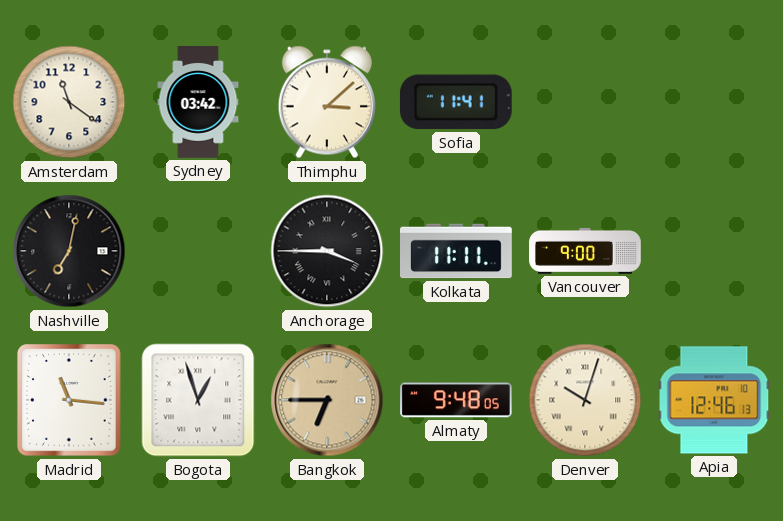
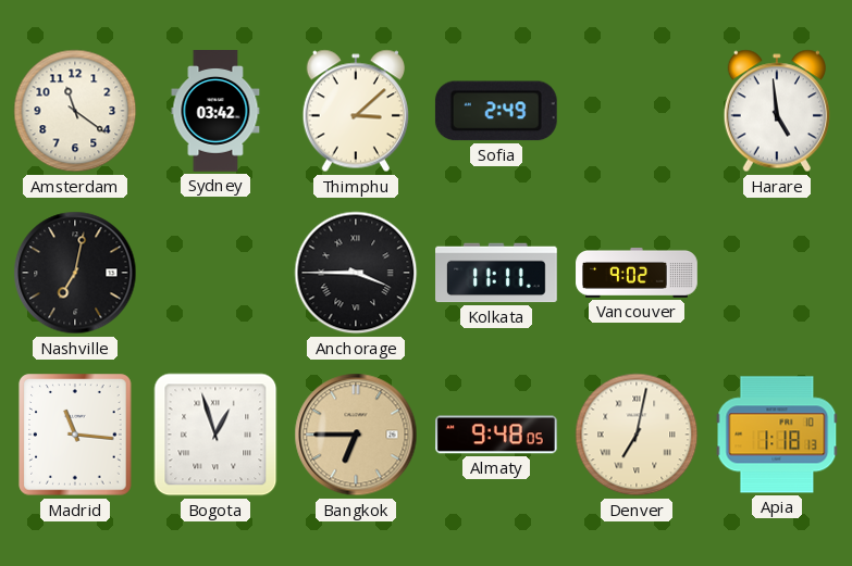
Sofia: 11:41 -> 2:49 (496, 111)
Harare: none -> 4:59 (777, 111)
Vancouver: 9:00 -> 9:02 (637, 273)
Denver: 10:03 -> 7:02 (637, 435)
Apia: 12:46 -> 1:18 (777, 435)
